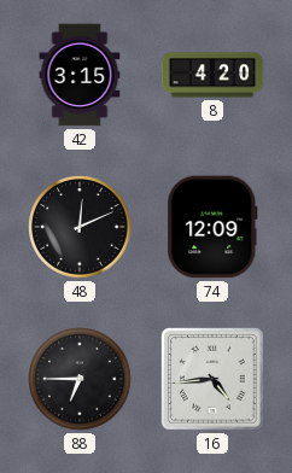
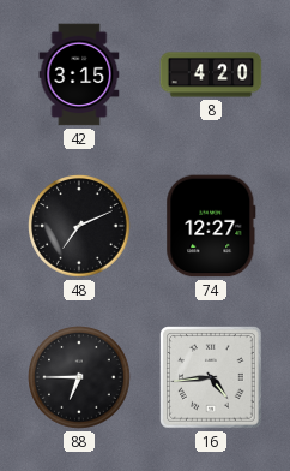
48: 12:11 -> 7:11 (79, 226)
74: 12:09 -> 12:27 (211, 226)
